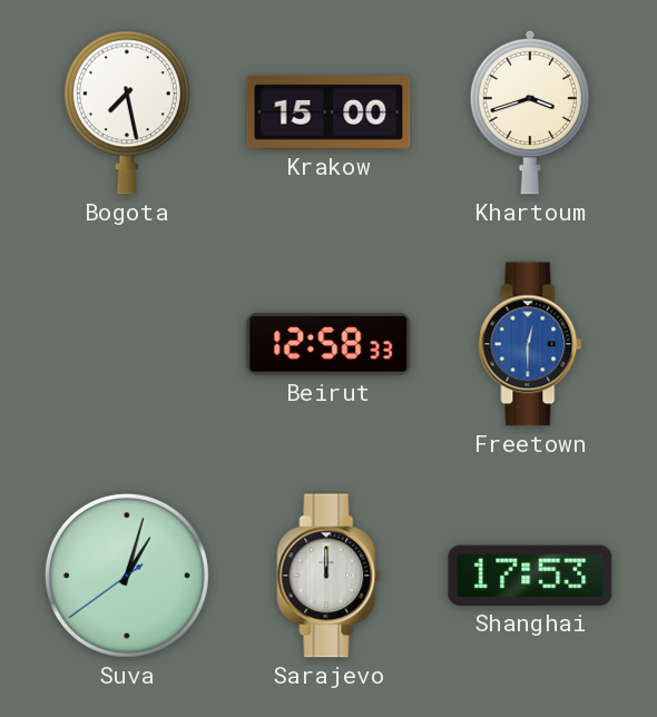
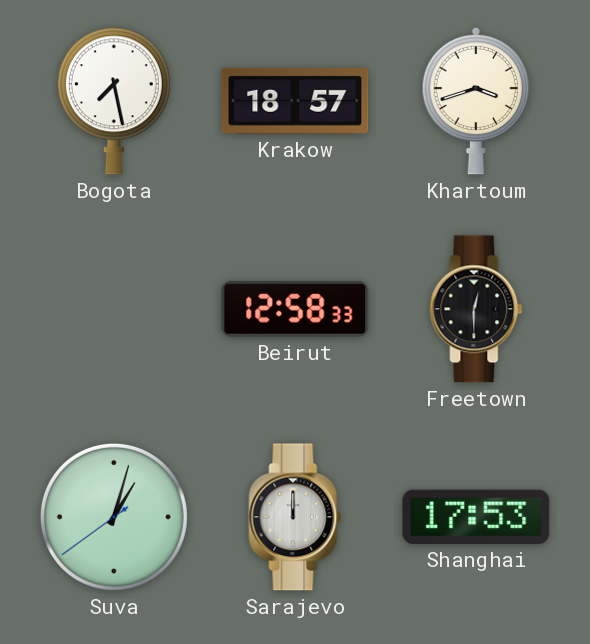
Krakow: 15:00 -> 18:57 (295, 101)
Freetown dial: blue -> black (476, 309)
